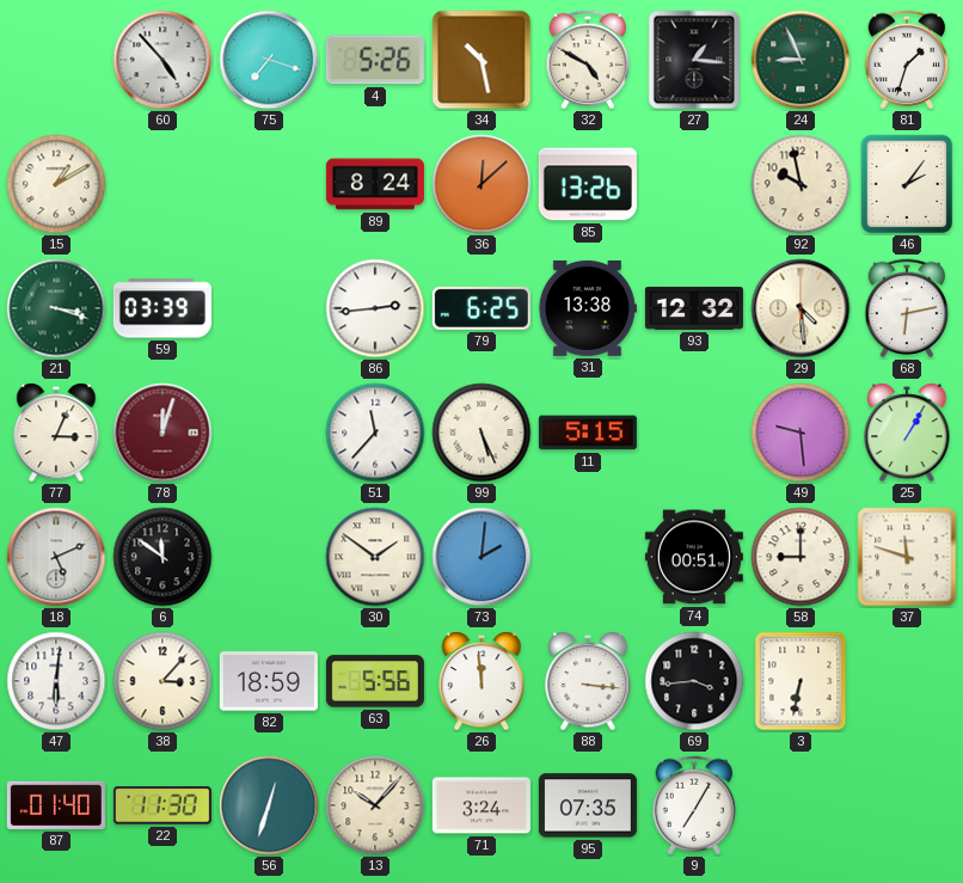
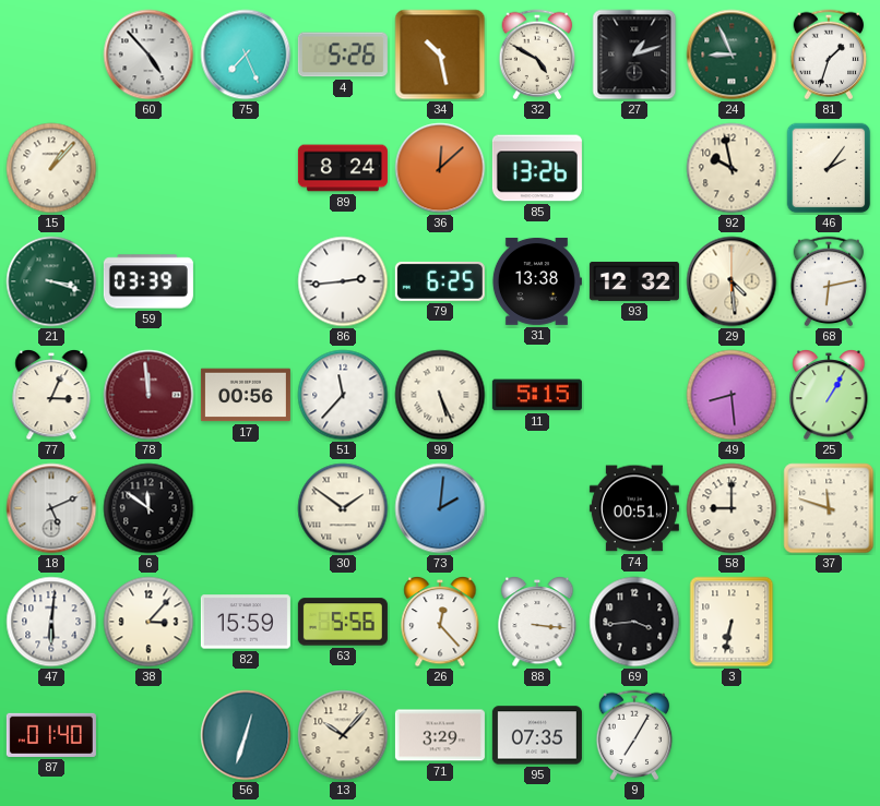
75: 7:18 -> 7:26 (246, 55)
27: 1:16 -> 1:12 (634, 55)
15: 1:10 -> 1:07 (51, 168)
78: 12:03 -> 11:59 (148, 395)
17: none -> 00:56 (246, 395)
49: 9:29 -> 8:29 (732, 395)
82: 18:59 -> 15:59 (246, 622)
26: 11:59 -> 12:23 (440, 623)
22: 11:30 -> none (162, 805)
71: 3:24 -> 3:29 (440, 735)
